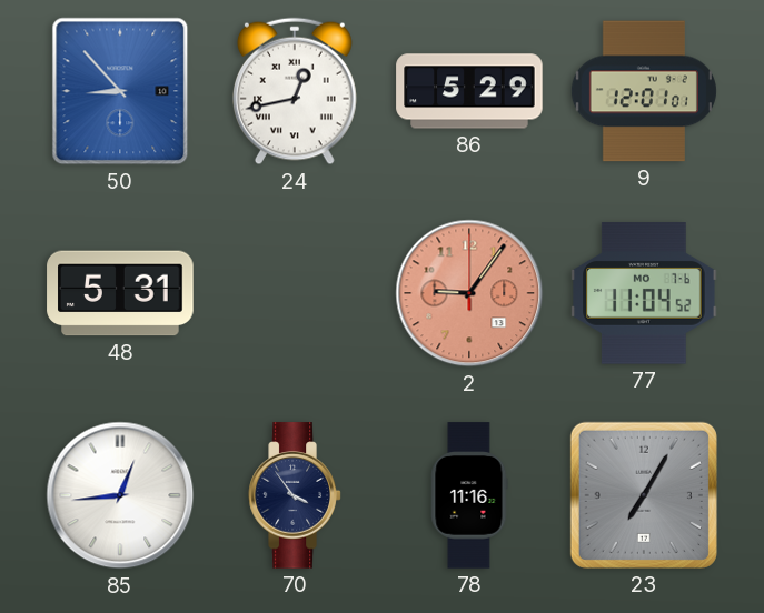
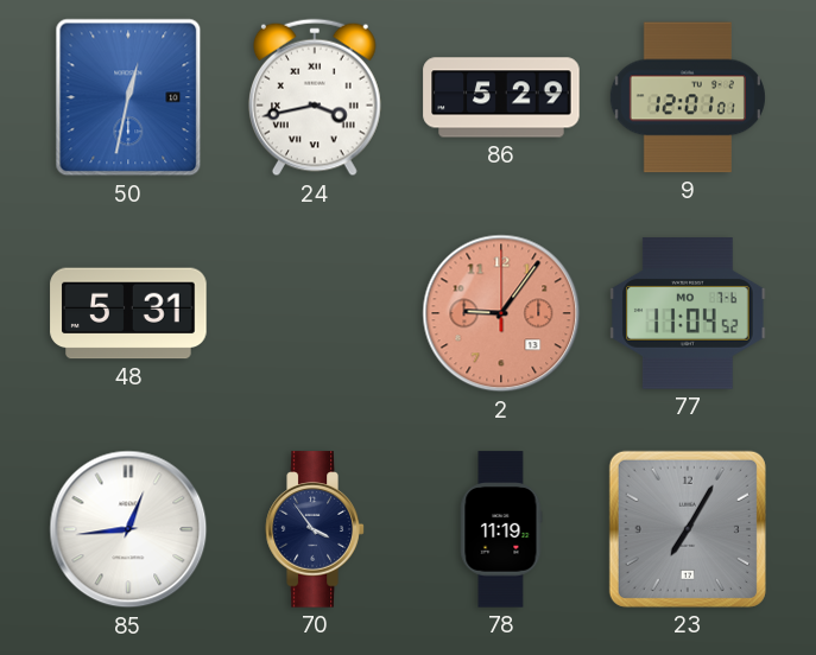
50: 8:53 -> 12:32 (128, 97)
24: 12:43 -> 3:43 (315, 97)
78: 11:16 -> 11:19 (501, 529)
